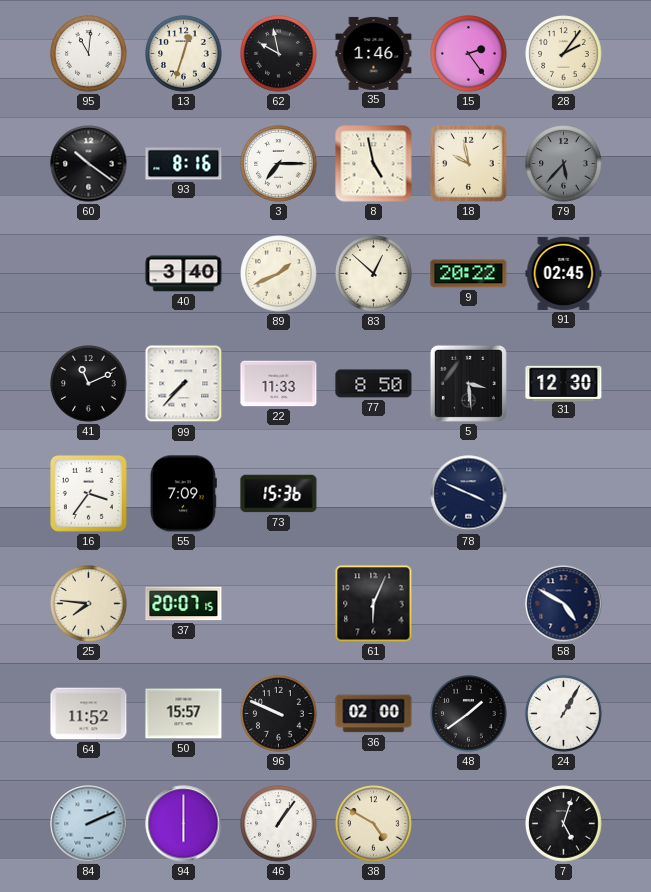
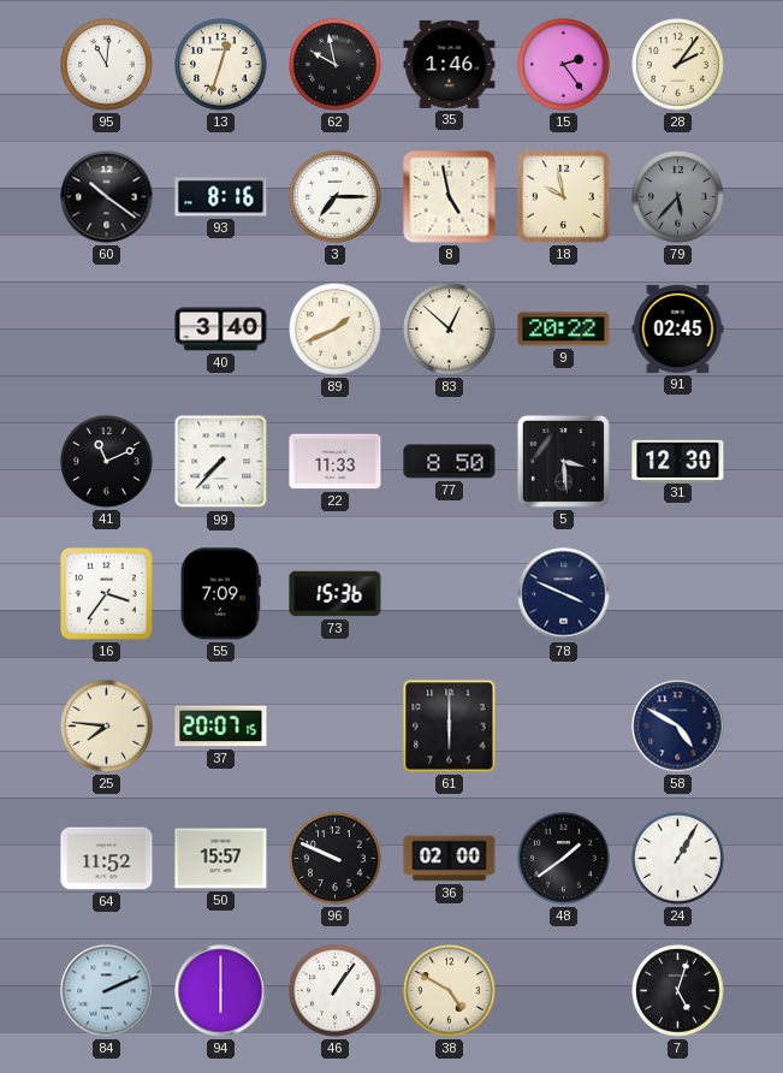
61: 6:04 -> 6:00 (450, 727)
